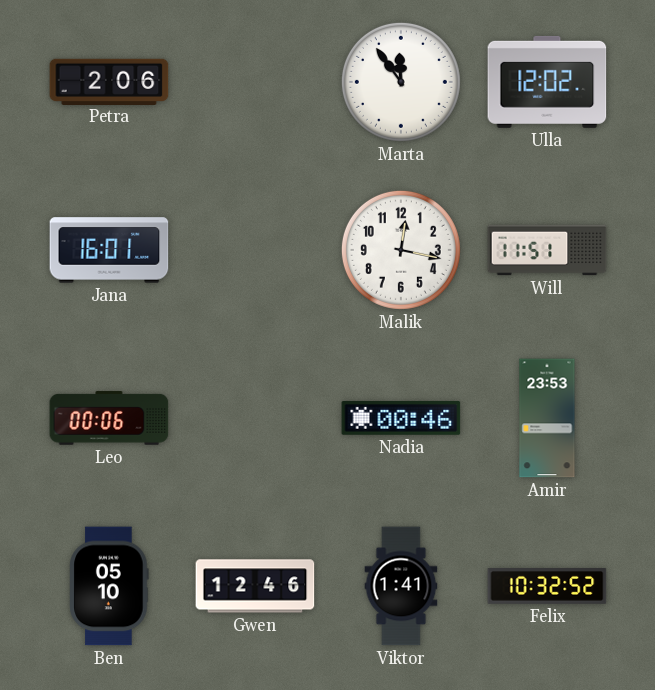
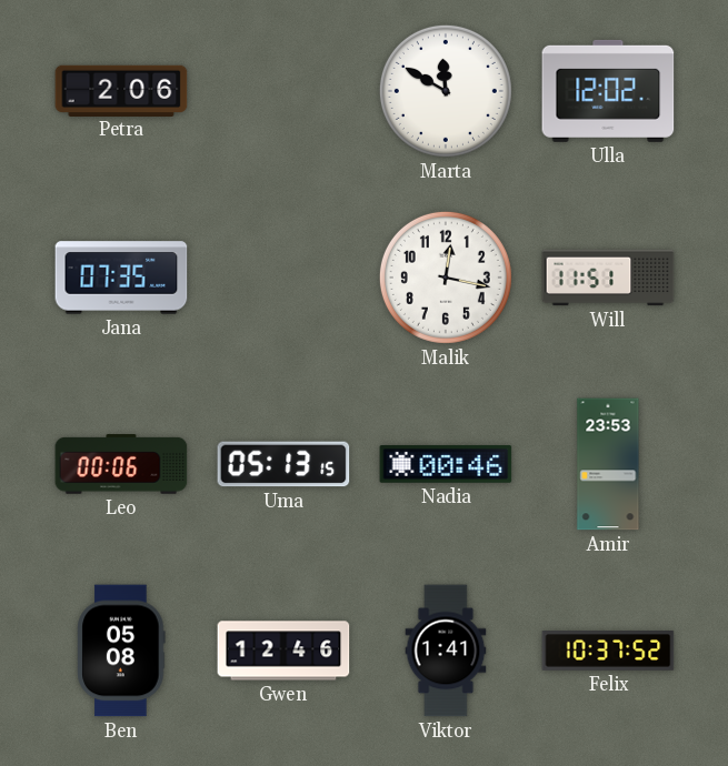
Marta: 11:54 -> 11:50 (446, 91)
Jana: 16:01 -> 07:35 (121, 278)
Uma: none -> 05:13 (283, 464)
Ben: 05:10 -> 05:08 (121, 651)
Felix: 10:32 -> 10:37 (608, 652)
